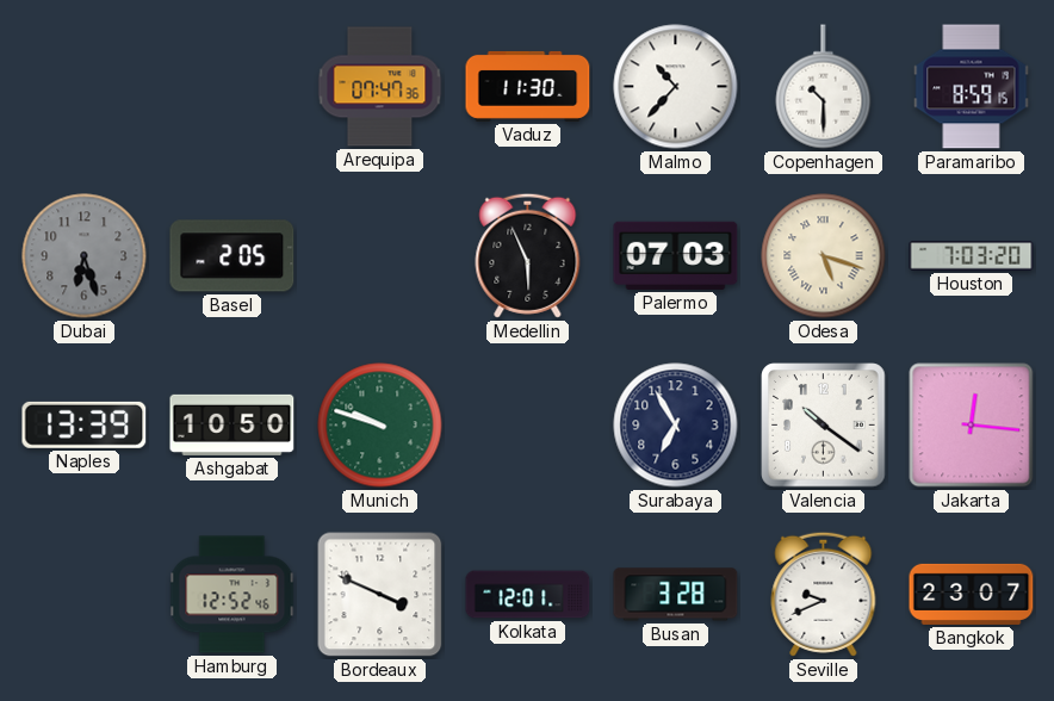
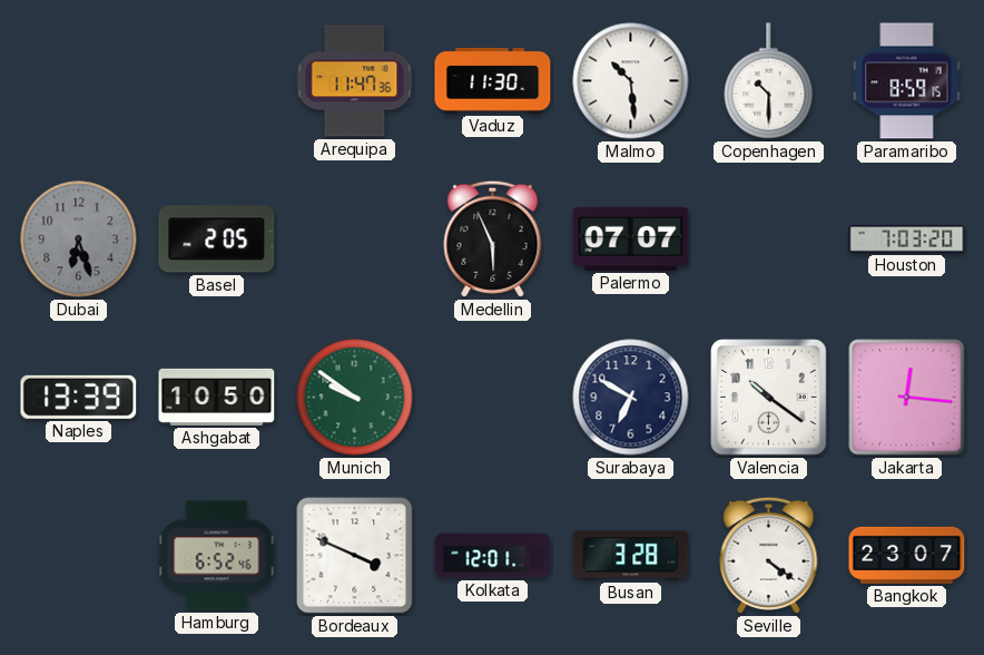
Arequipa: 07:47 -> 11:47 (355, 81)
Malmo: 10:37 -> 10:29 (631, 81)
Palermo: 07:03 -> 07:07 (631, 238)
Odesa: 5:18 -> none (824, 256)
Munich: 9:48 -> 9:51 (355, 398)
Surabaya: 6:55 -> 6:50 (631, 398)
Hamburg: 12:52 -> 6:52 (217, 556)
Seville: 9:41 -> 4:21 (769, 555)
